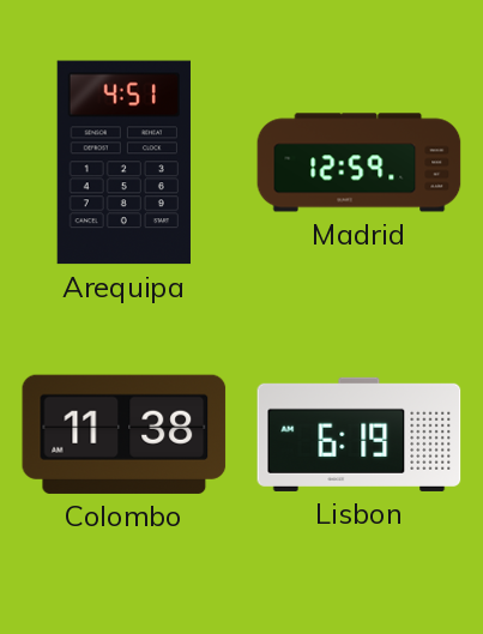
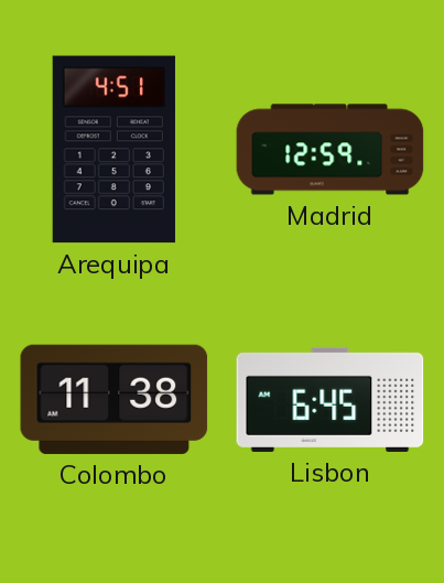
Lisbon: 6:19 -> 6:45 (331, 399)
